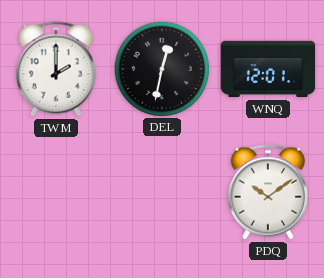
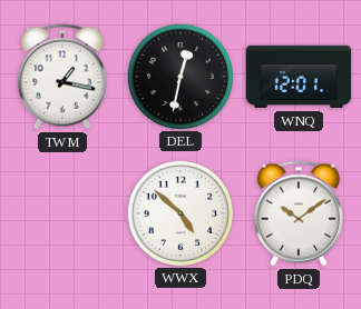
TWM: 2:00 -> 1:17 (62, 77)
WWX: none -> 4:52 (179, 212)
